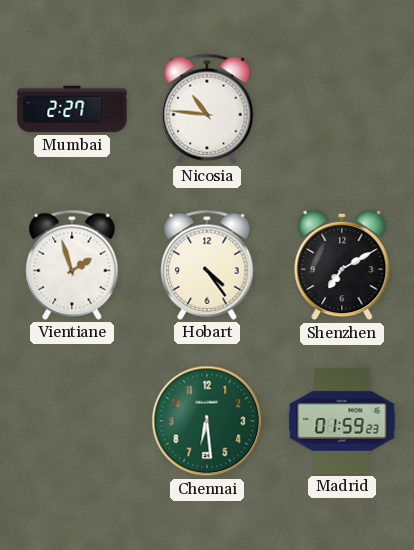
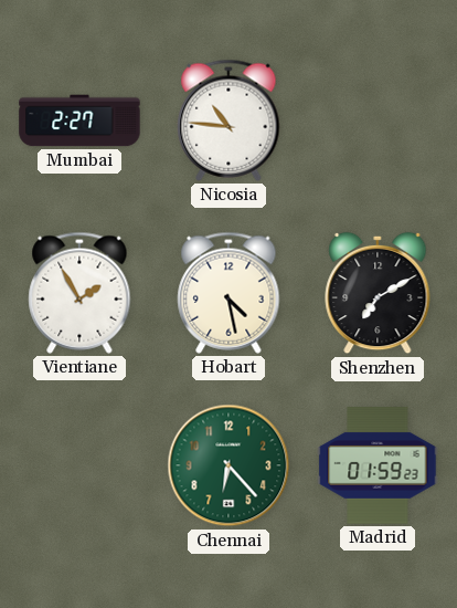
Vientiane: 1:57 -> 1:55 (79, 293)
Hobart: 4:24 -> 4:28 (228, 293)
Chennai: 6:29 -> 6:23 (228, 465)
